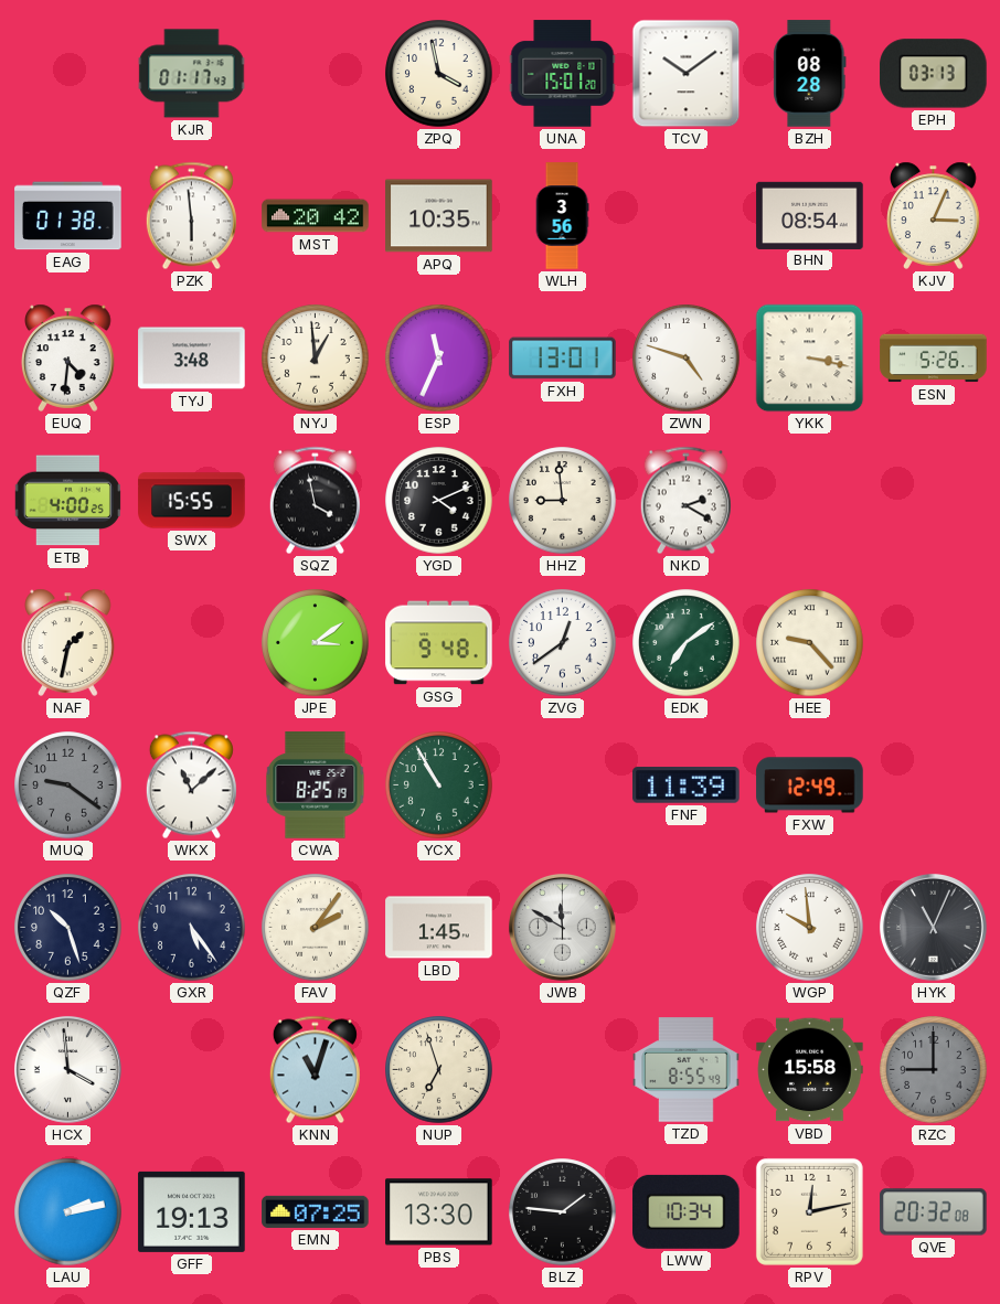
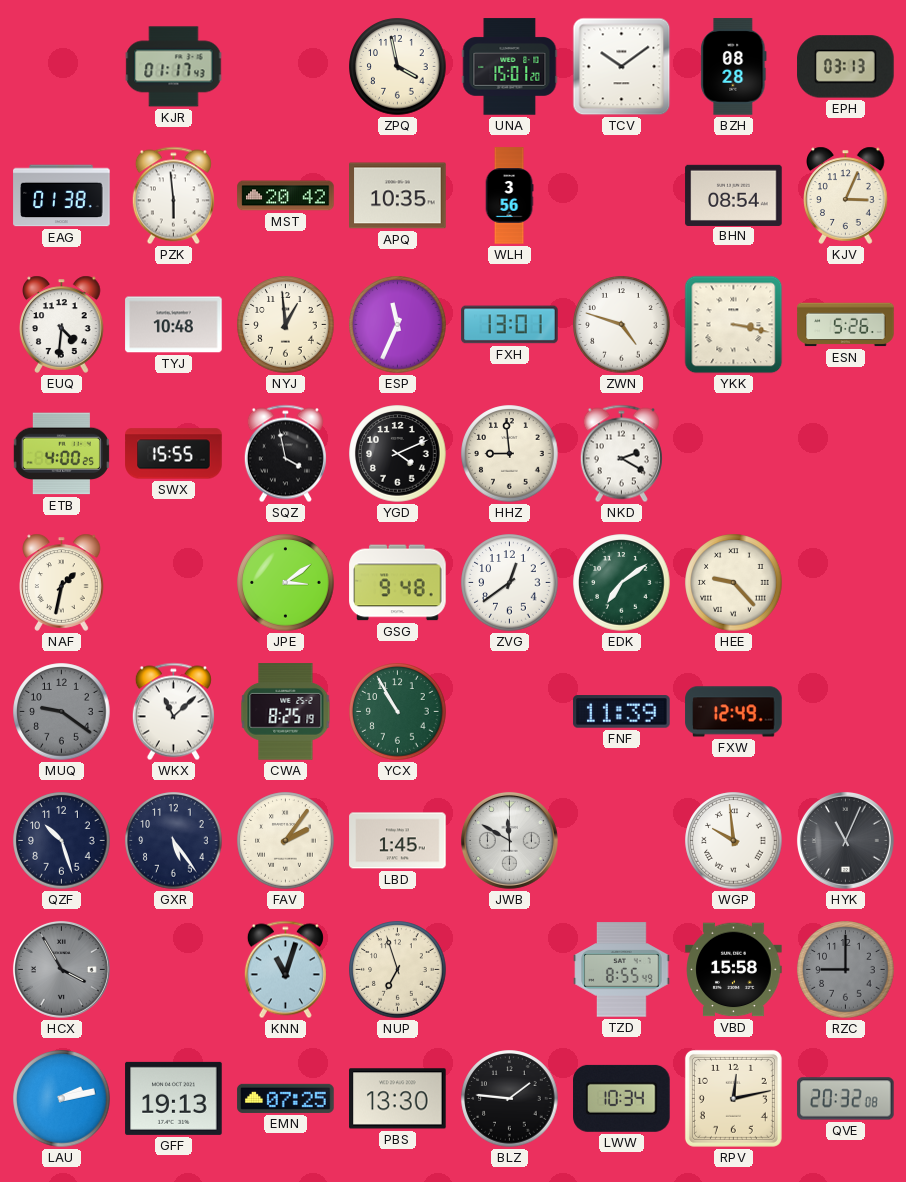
TYJ: 3:48 -> 10:48 (174, 325)
HCX: 3:59 -> 3:55 (61, 969)
HCX dial: white -> grey (61, 969)
